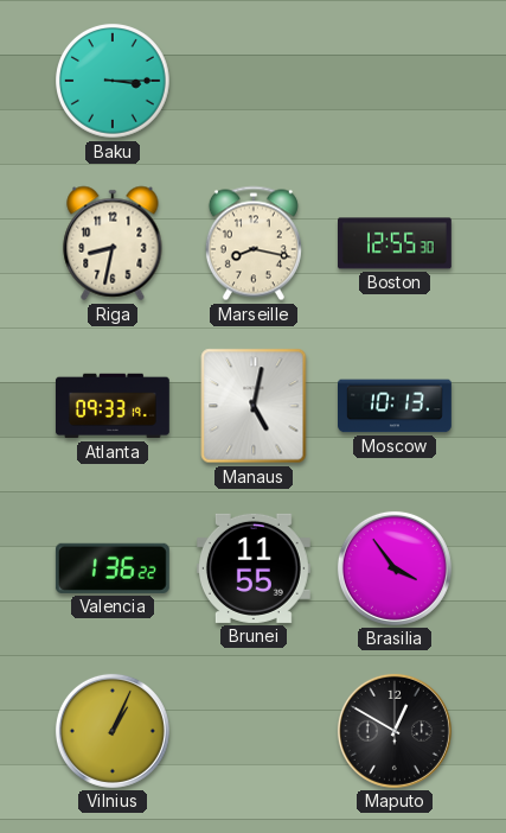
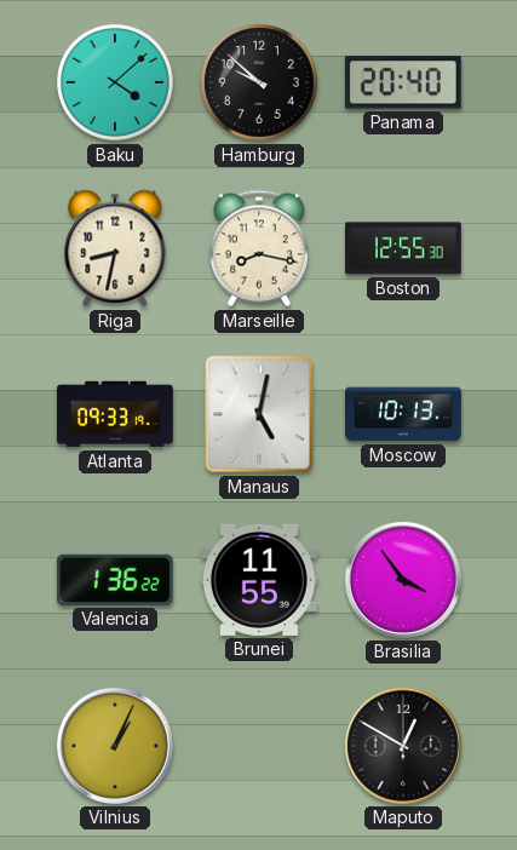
Baku: 3:15 -> 4:08 (116, 84)
Hamburg: none -> 9:52 (260, 84)
Panama: none -> 20:40 (403, 82)
